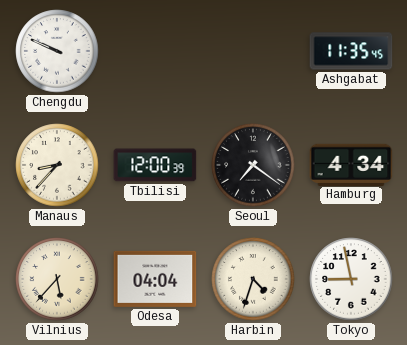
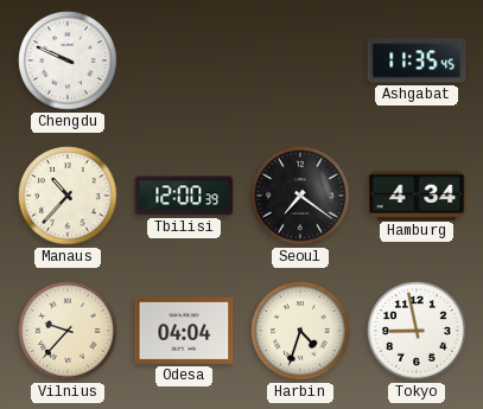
Manaus: 8:37 -> 10:37 (68, 196)
Vilnius: 5:37 -> 9:37 (68, 331)
